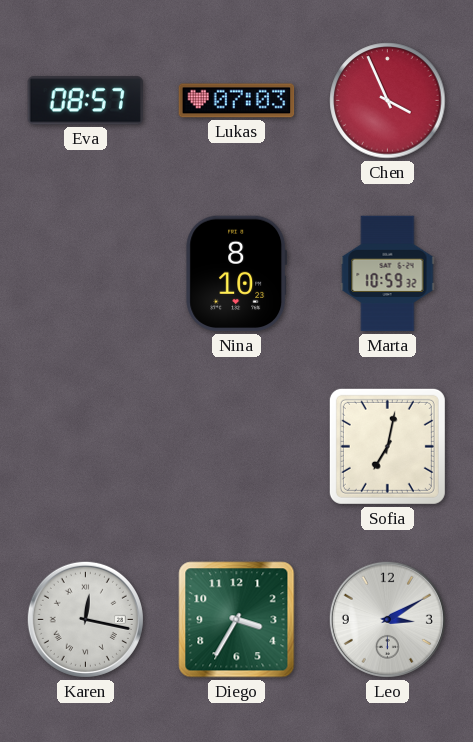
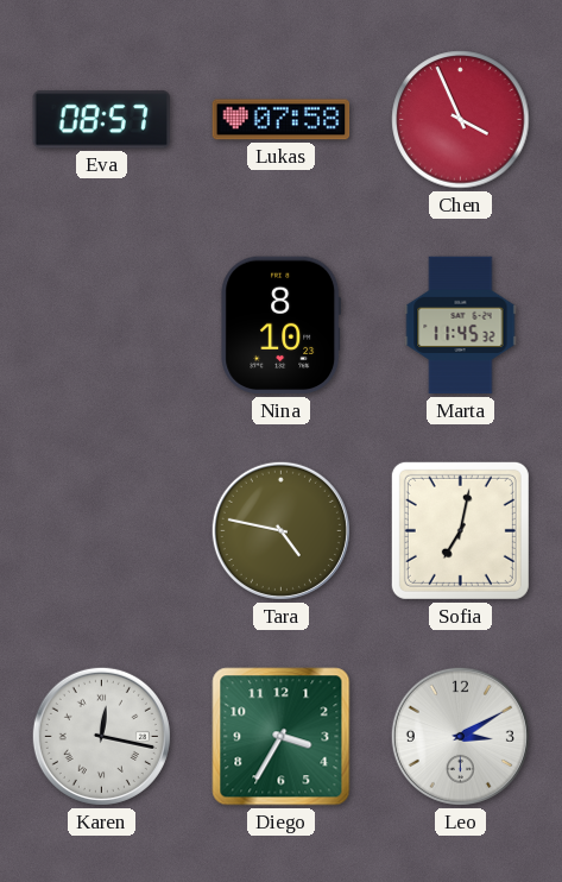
Lukas: 07:03 -> 07:58 (282, 120)
Marta: 10:59 -> 11:45 (461, 326)
Tara: none -> 4:47 (280, 530)
